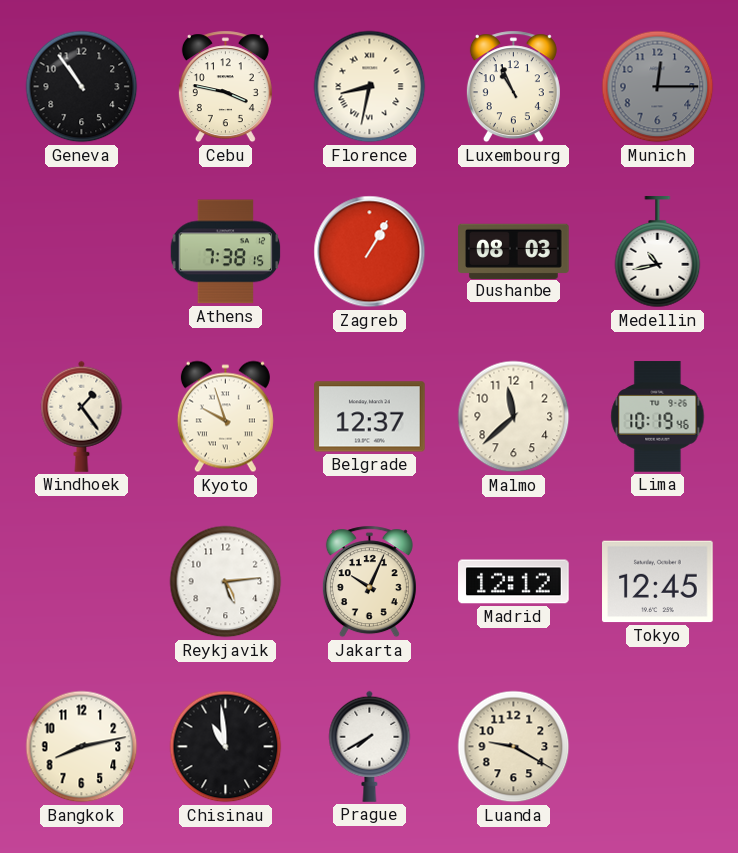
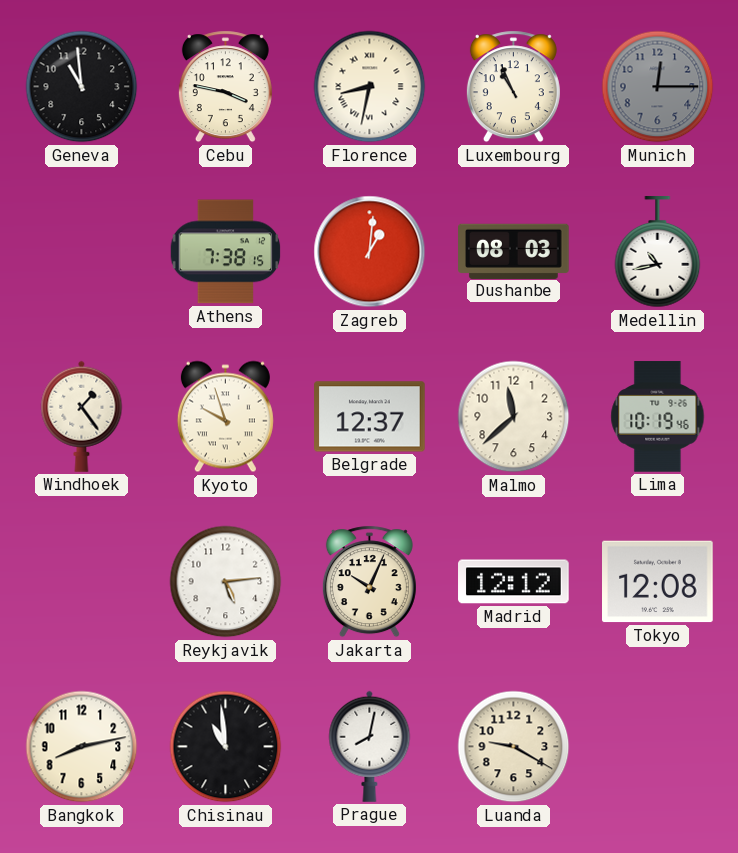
Geneva: 10:54 -> 10:59 (82, 87)
Zagreb: 1:05 -> 1:01 (370, 252)
Tokyo: 12:45 -> 12:08 (658, 582)
Prague: 7:40 -> 8:02 (370, 746)
